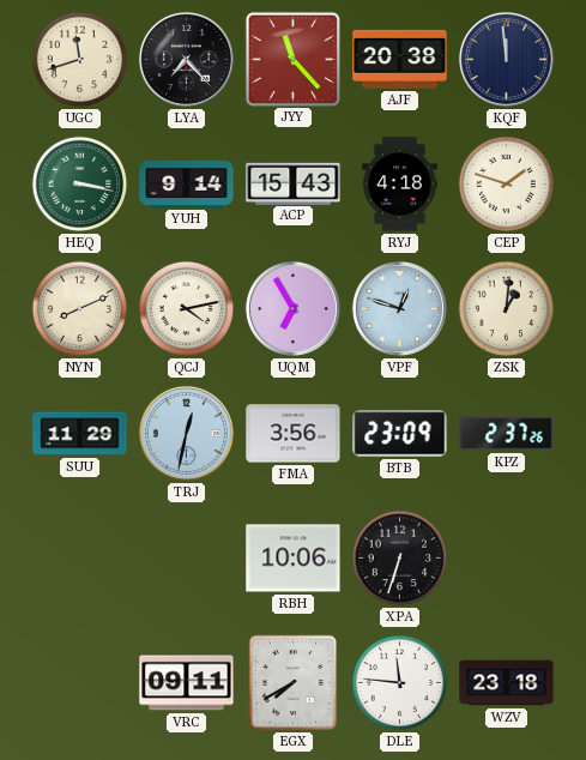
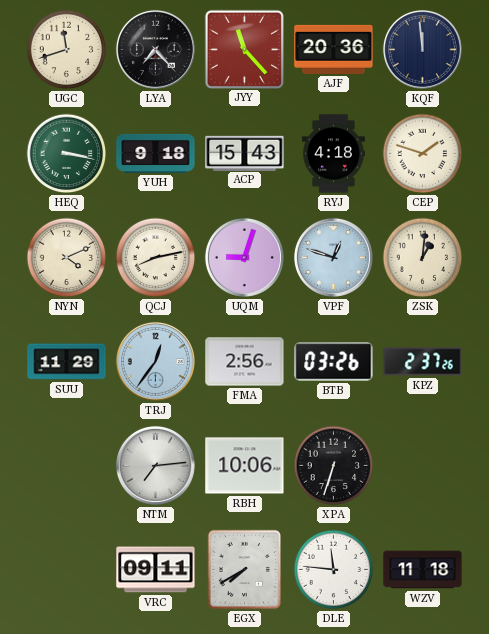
AJF: 20:38 -> 20:36 (334, 49)
YUH: 9:14 -> 9:18 (156, 153)
NYN: 8:11 -> 4:11 (67, 258)
QCJ: 4:13 -> 8:13 (156, 258)
UQM: 6:55 -> 9:03 (244, 257)
TRJ: 12:32 -> 12:36 (155, 361)
FMA: 3:56 -> 2:56 (245, 362)
BTB: 23:09 -> 03:26 (334, 362)
NTM: none -> 7:14 (155, 465)
WZV: 23:18 -> 11:18 (423, 570)
